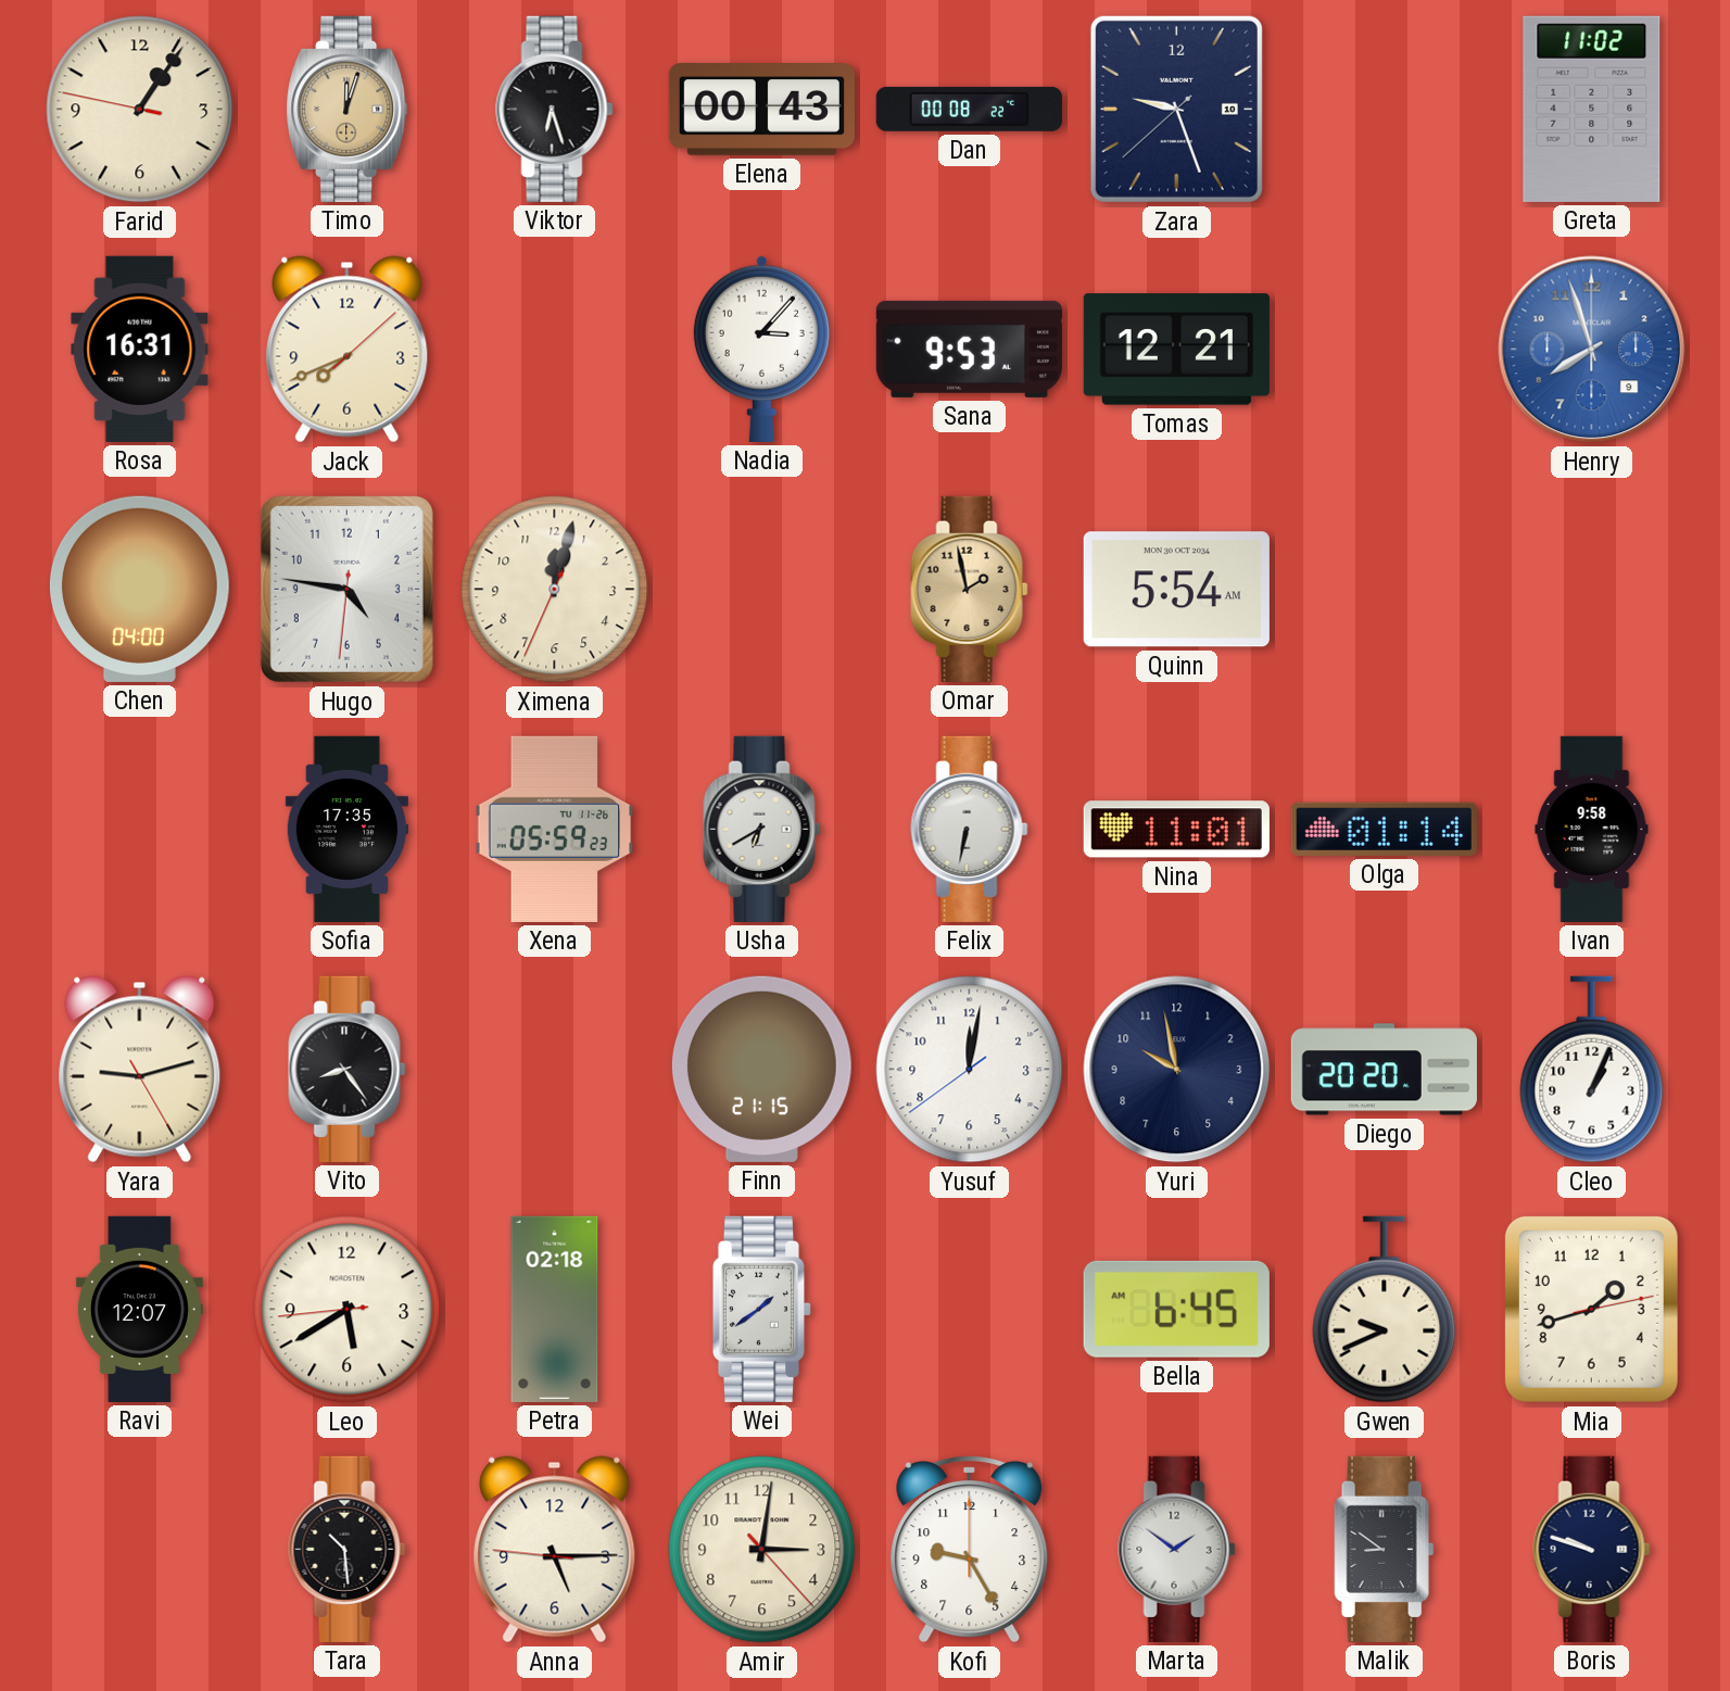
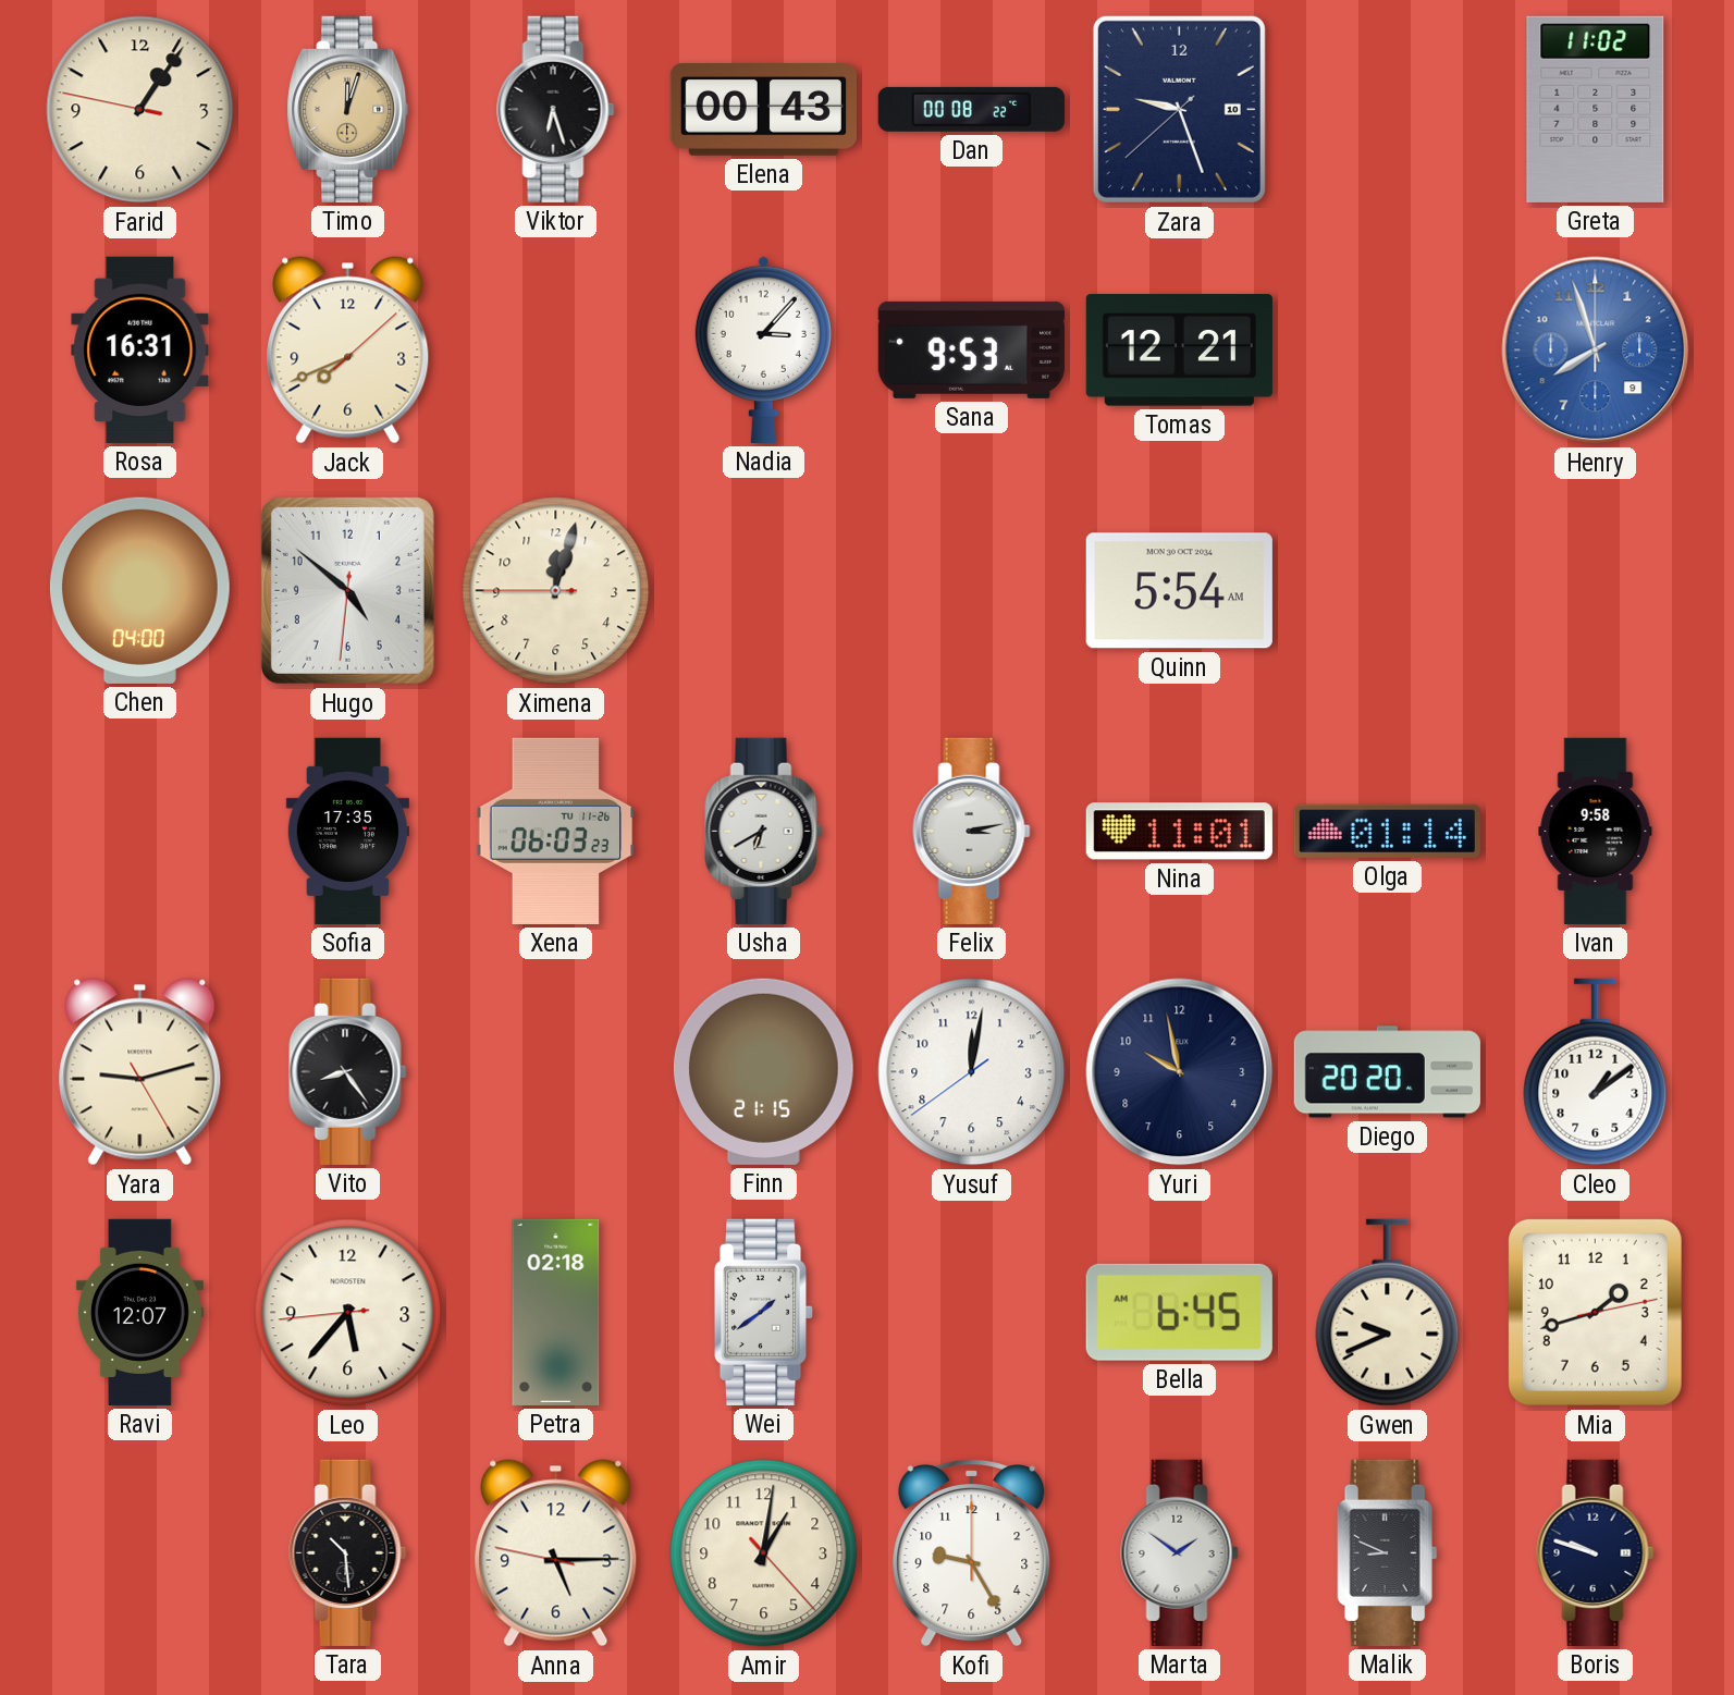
Hugo: 4:46 -> 4:51 (347, 590)
Ximena: 12:02:34 -> 12:02:45 (556, 591)
Omar: 1:58 -> none (970, 589)
Xena: 05:59 -> 06:03 (556, 831)
Felix: 6:32 -> 3:13 (972, 831)
Cleo: 1:04 -> 1:09 (1596, 1072)
Leo: 5:39 -> 5:36 (348, 1313)
Anna: 5:14:46 -> 5:14:47 (556, 1553)
Amir: 3:01 -> 1:01 (764, 1553)
Malik: 8:51 -> 8:49 (1388, 1552)
